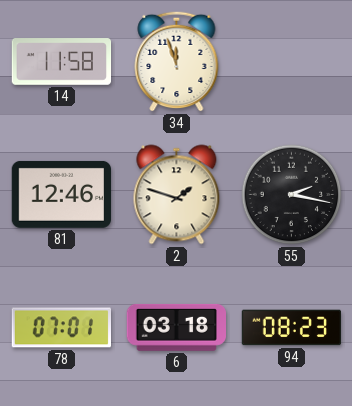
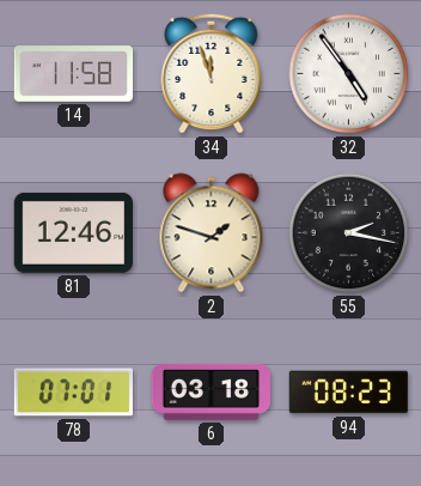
32: none -> 4:54 (349, 74)
